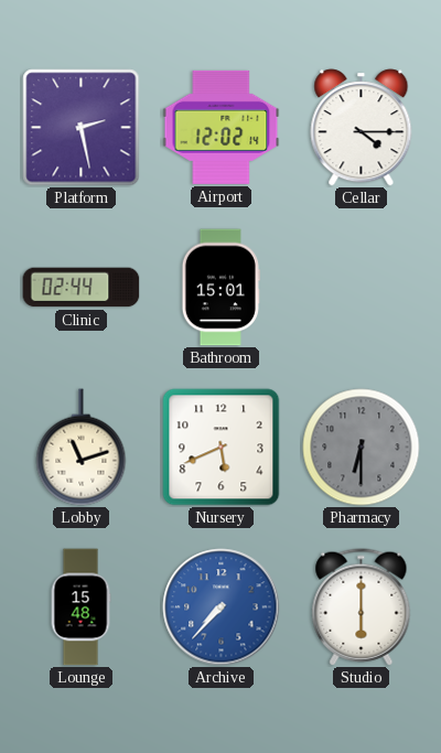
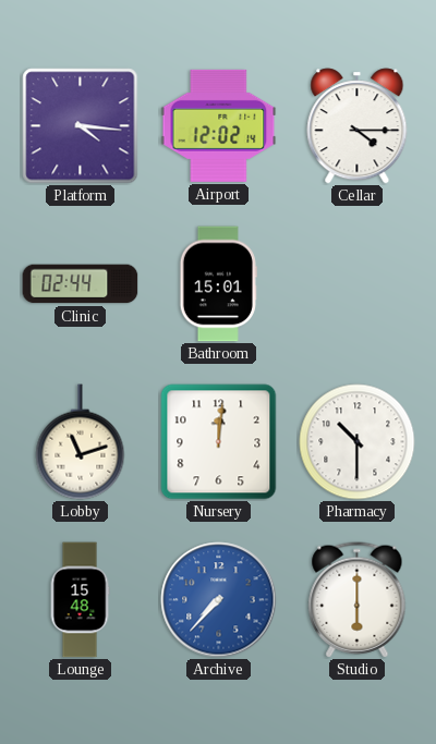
Platform: 2:28 -> 4:16 (81, 126)
Nursery: 5:41 -> 12:01 (219, 442)
Pharmacy: 6:30 -> 10:30 (358, 442)
Pharmacy dial: grey -> white (358, 442)
